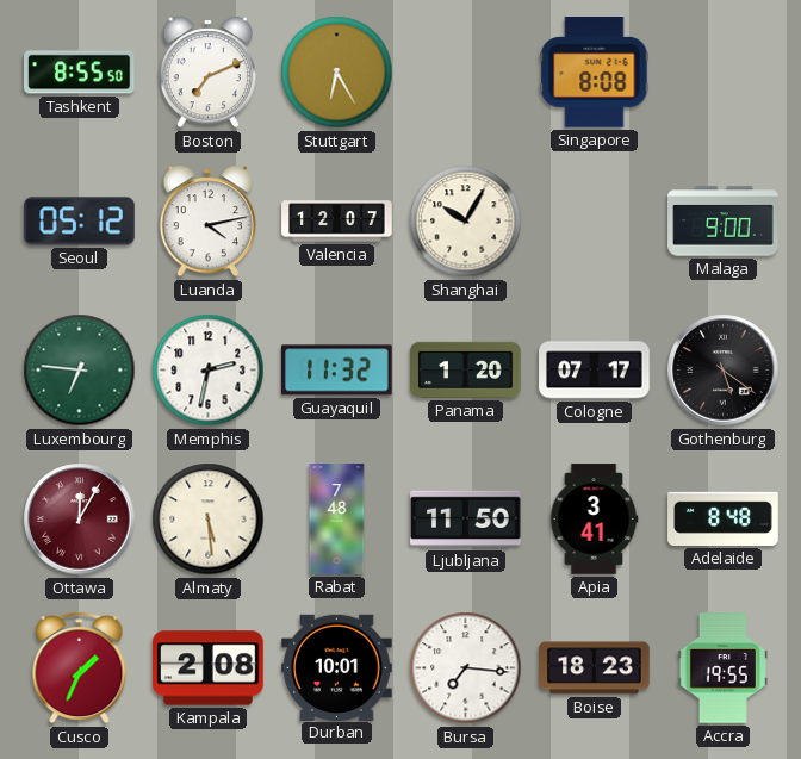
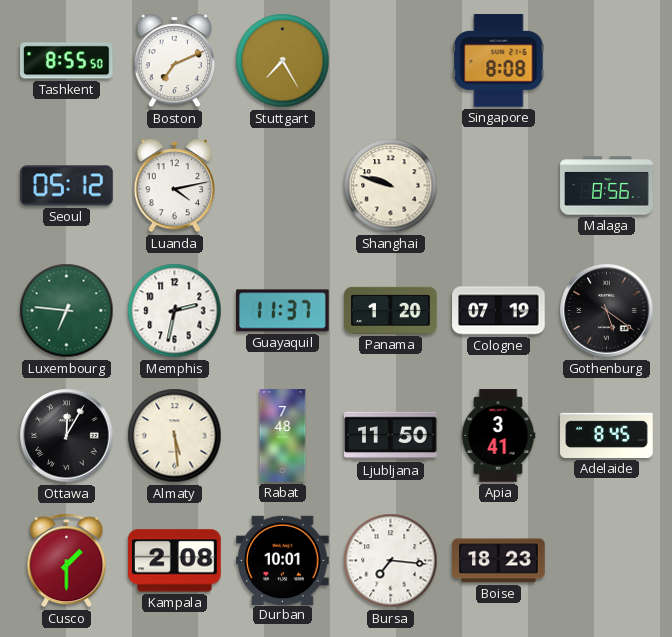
Stuttgart: 6:25 -> 7:25 (283, 61)
Valencia: 12:07 -> none (337, 222)
Shanghai: 10:05 -> 9:48 (391, 186)
Malaga: 9:00 -> 8:56 (607, 186)
Guayaquil: 11:32 -> 11:37 (283, 311)
Cologne: 07:17 -> 07:19 (499, 311)
Ottawa dial: burgundy -> black (67, 436)
Adelaide: 8:48 -> 8:45 (607, 435)
Cusco: 1:34 -> 1:30 (67, 561)
Accra: 19:55 -> none (722, 668)
